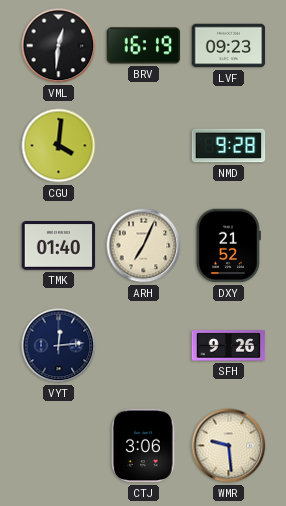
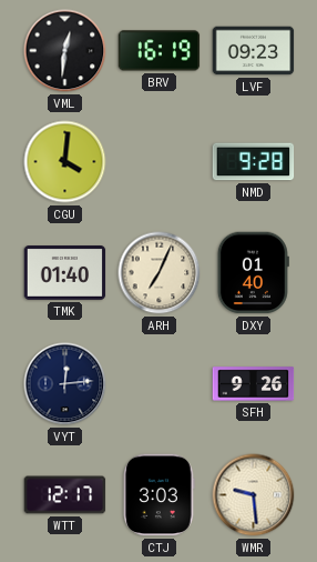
DXY: 21:52 -> 01:40 (253, 273)
WTT: none -> 12:17 (65, 495)
CTJ: 3:06 -> 3:03 (160, 495)
